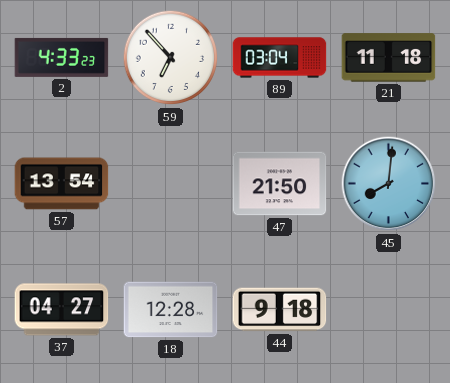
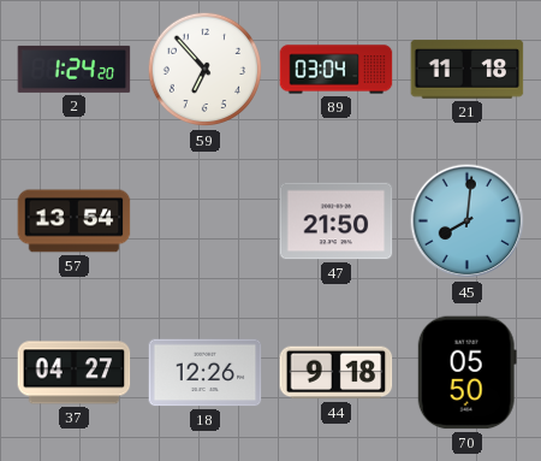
2: 4:33 -> 1:24 (75, 69)
18: 12:28 -> 12:26 (206, 373)
70: none -> 05:50 (466, 373)
